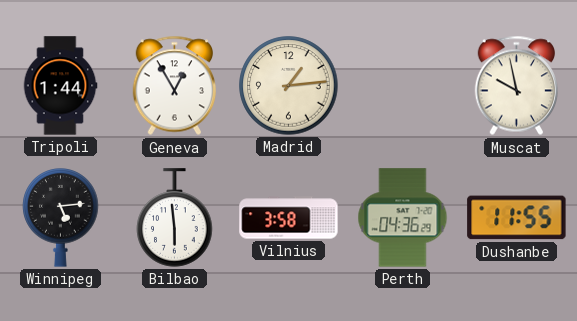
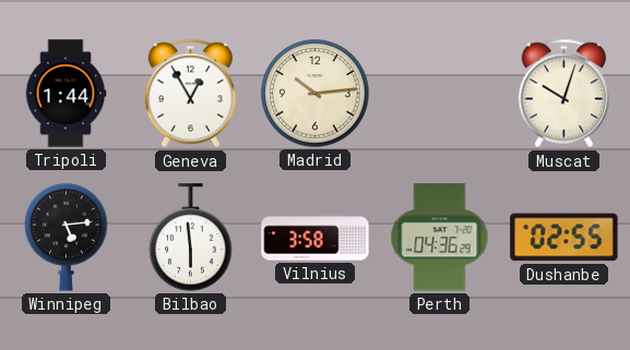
Madrid: 1:14 -> 10:14 (316, 94)
Muscat: 9:58 -> 10:03 (563, 94)
Dushanbe: 11:55 -> 02:55 (564, 238)
